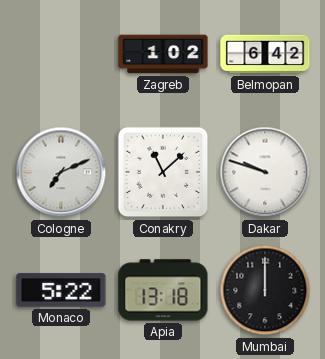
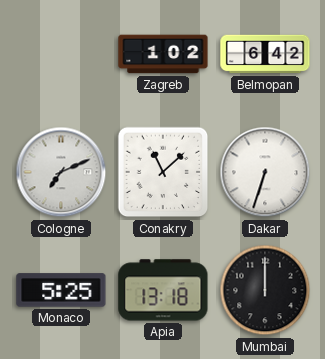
Dakar: 9:48 -> 6:33 (265, 172)
Monaco: 5:22 -> 5:25 (61, 290)
